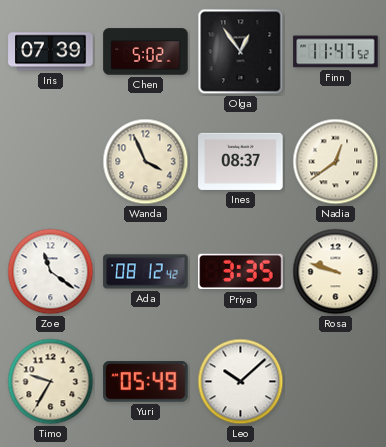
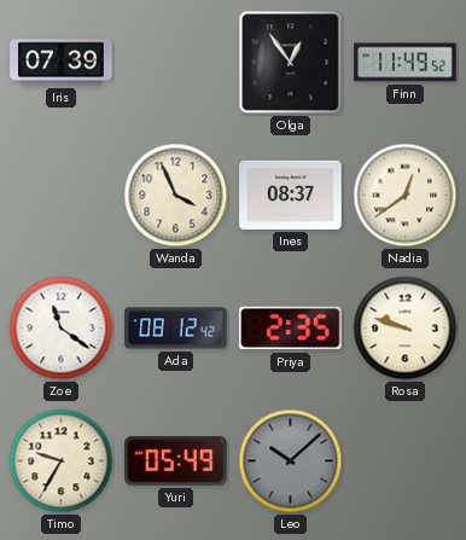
Chen: 5:02 -> none (146, 52)
Finn: 11:47 -> 11:49 (406, 63)
Priya: 3:35 -> 2:35 (291, 329)
Leo dial: white -> grey (291, 461)
